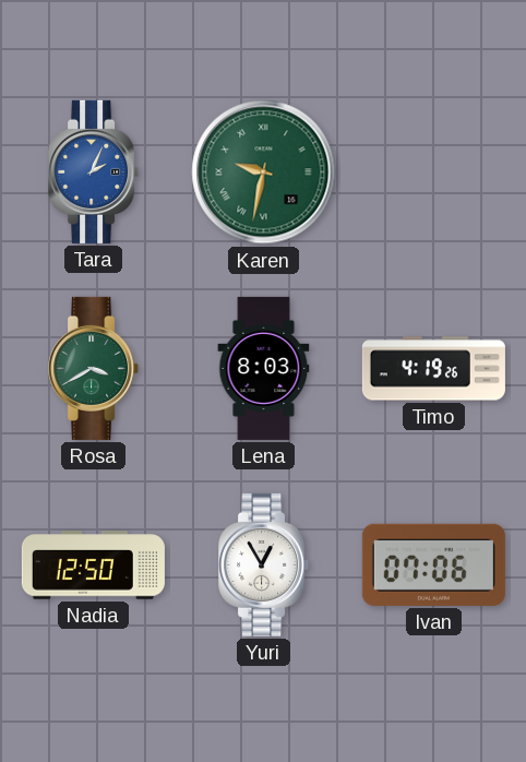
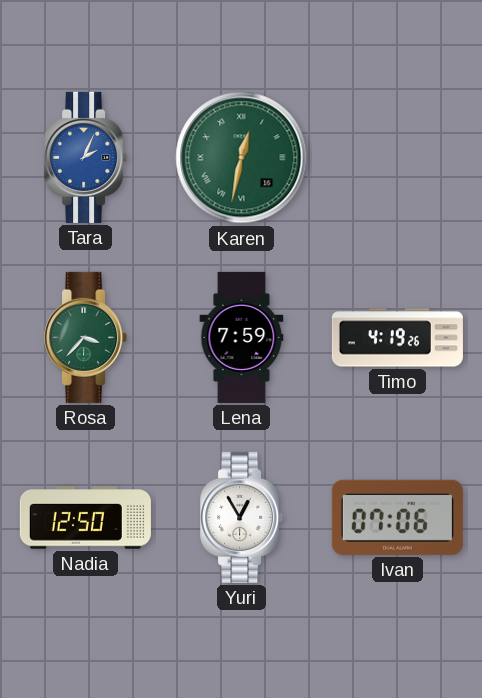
Karen: 9:32 -> 12:32 (242, 158)
Rosa: 3:40 -> 3:37 (86, 337)
Lena: 8:03 -> 7:59 (242, 337)
